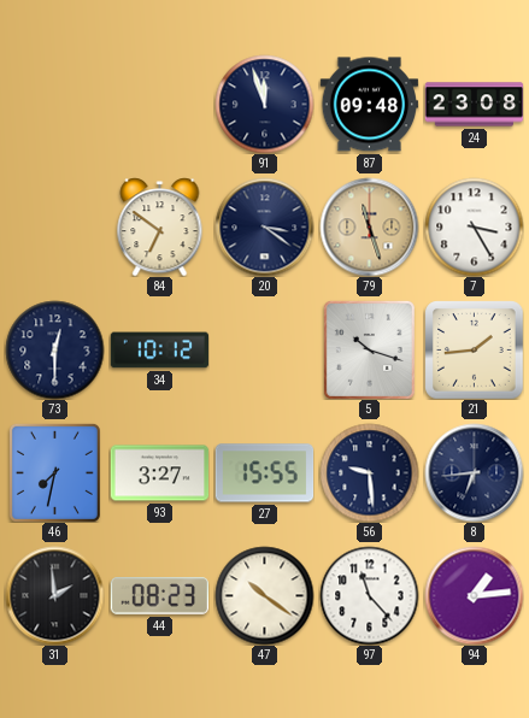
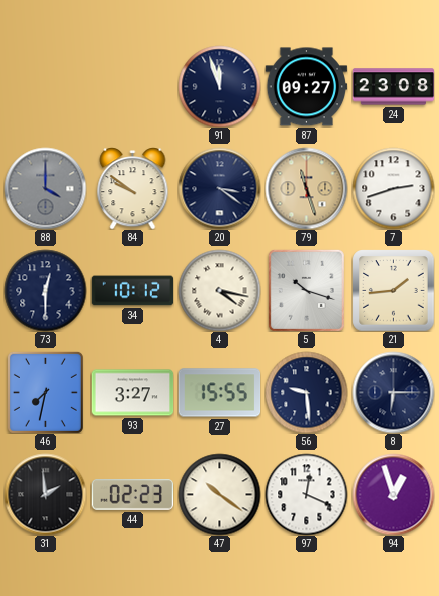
87: 09:48 -> 09:27 (306, 87)
88: none -> 4:00 (45, 188)
84: 6:51 -> 9:51 (133, 188)
7: 3:25 -> 2:42 (393, 188)
4: none -> 4:17 (219, 290)
8: 6:44 -> 6:15 (393, 392)
44: 08:23 -> 02:23 (132, 495)
97: 11:23 -> 12:19 (306, 494)
94: 1:14 -> 12:57 (393, 494)
